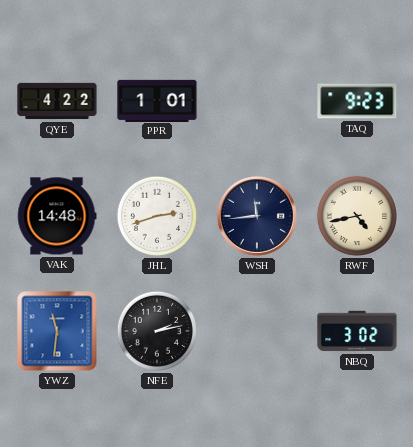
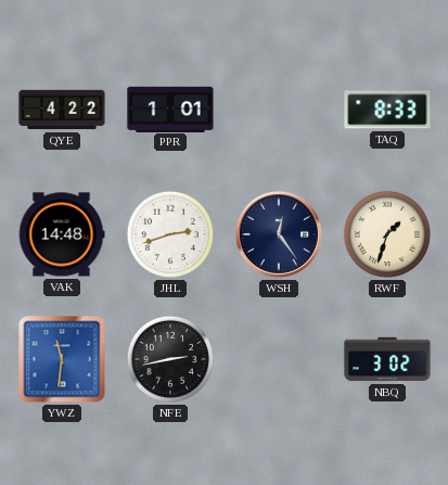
TAQ: 9:23 -> 8:33 (387, 110)
WSH: 11:44 -> 12:24 (279, 234)
RWF: 4:43 -> 1:33 (387, 234)
NFE: 2:13 -> 2:43 (170, 359)
